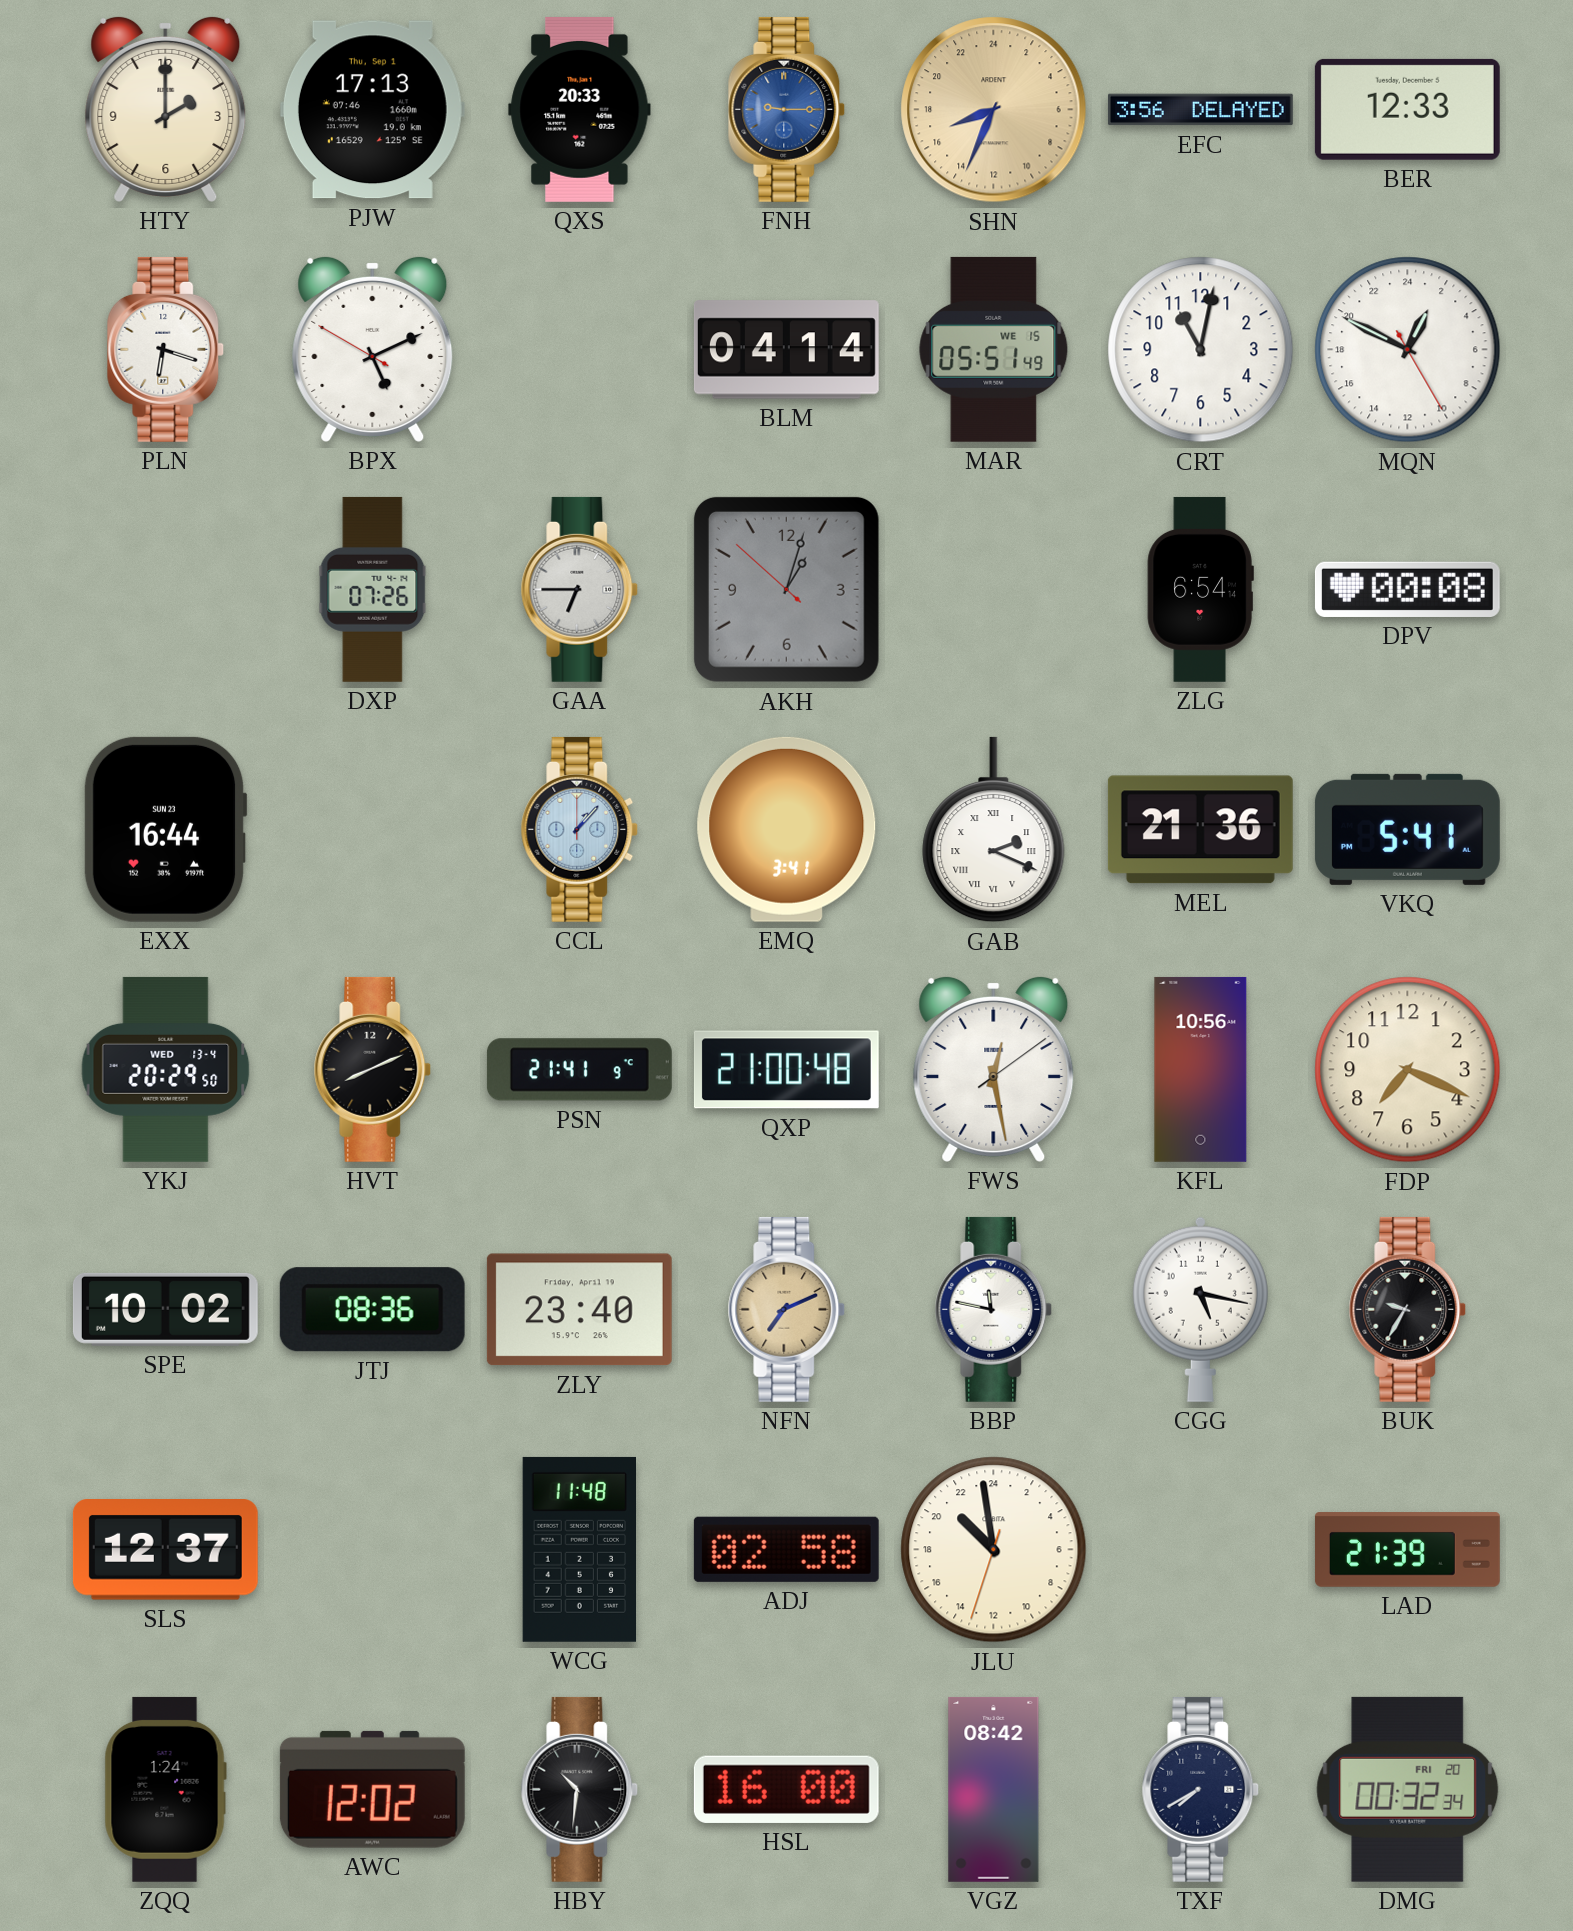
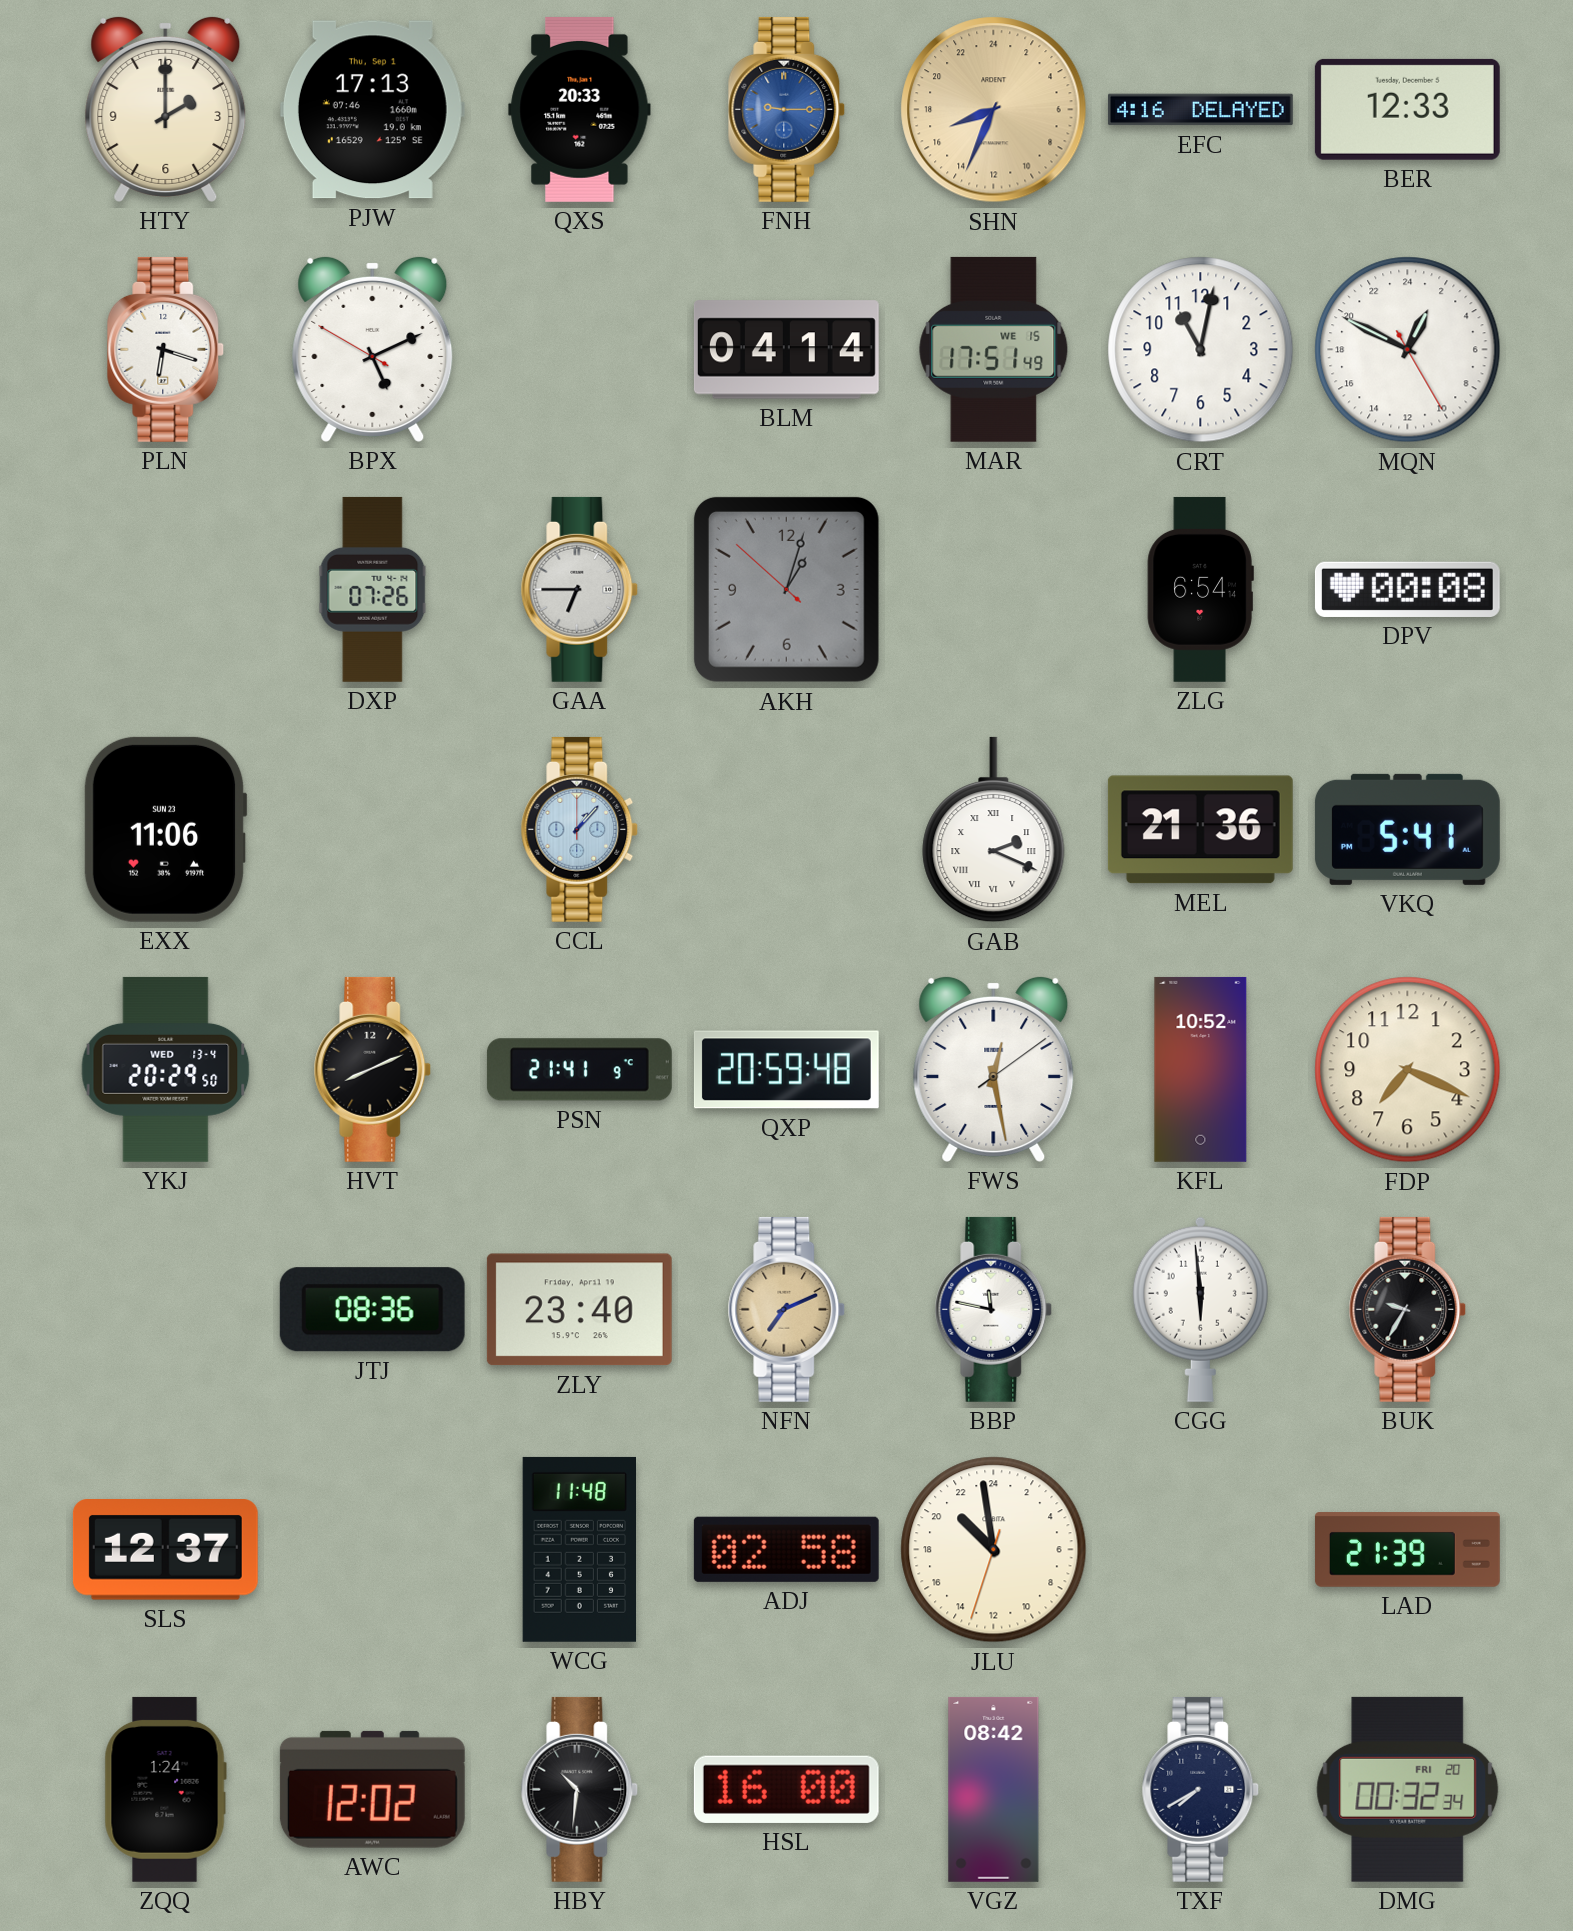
EFC: 3:56 -> 4:16 (1200, 110)
MAR: 05:51 -> 17:51 (994, 349)
EXX: 16:44 -> 11:06 (165, 829)
EMQ: 3:41 -> none (787, 829)
QXP: 21:00 -> 20:59 (786, 1070)
KFL: 10:56 -> 10:52 (1201, 1069)
SPE: 10:02 -> none (165, 1309)
CGG: 5:17 -> 5:59 (1200, 1309)
